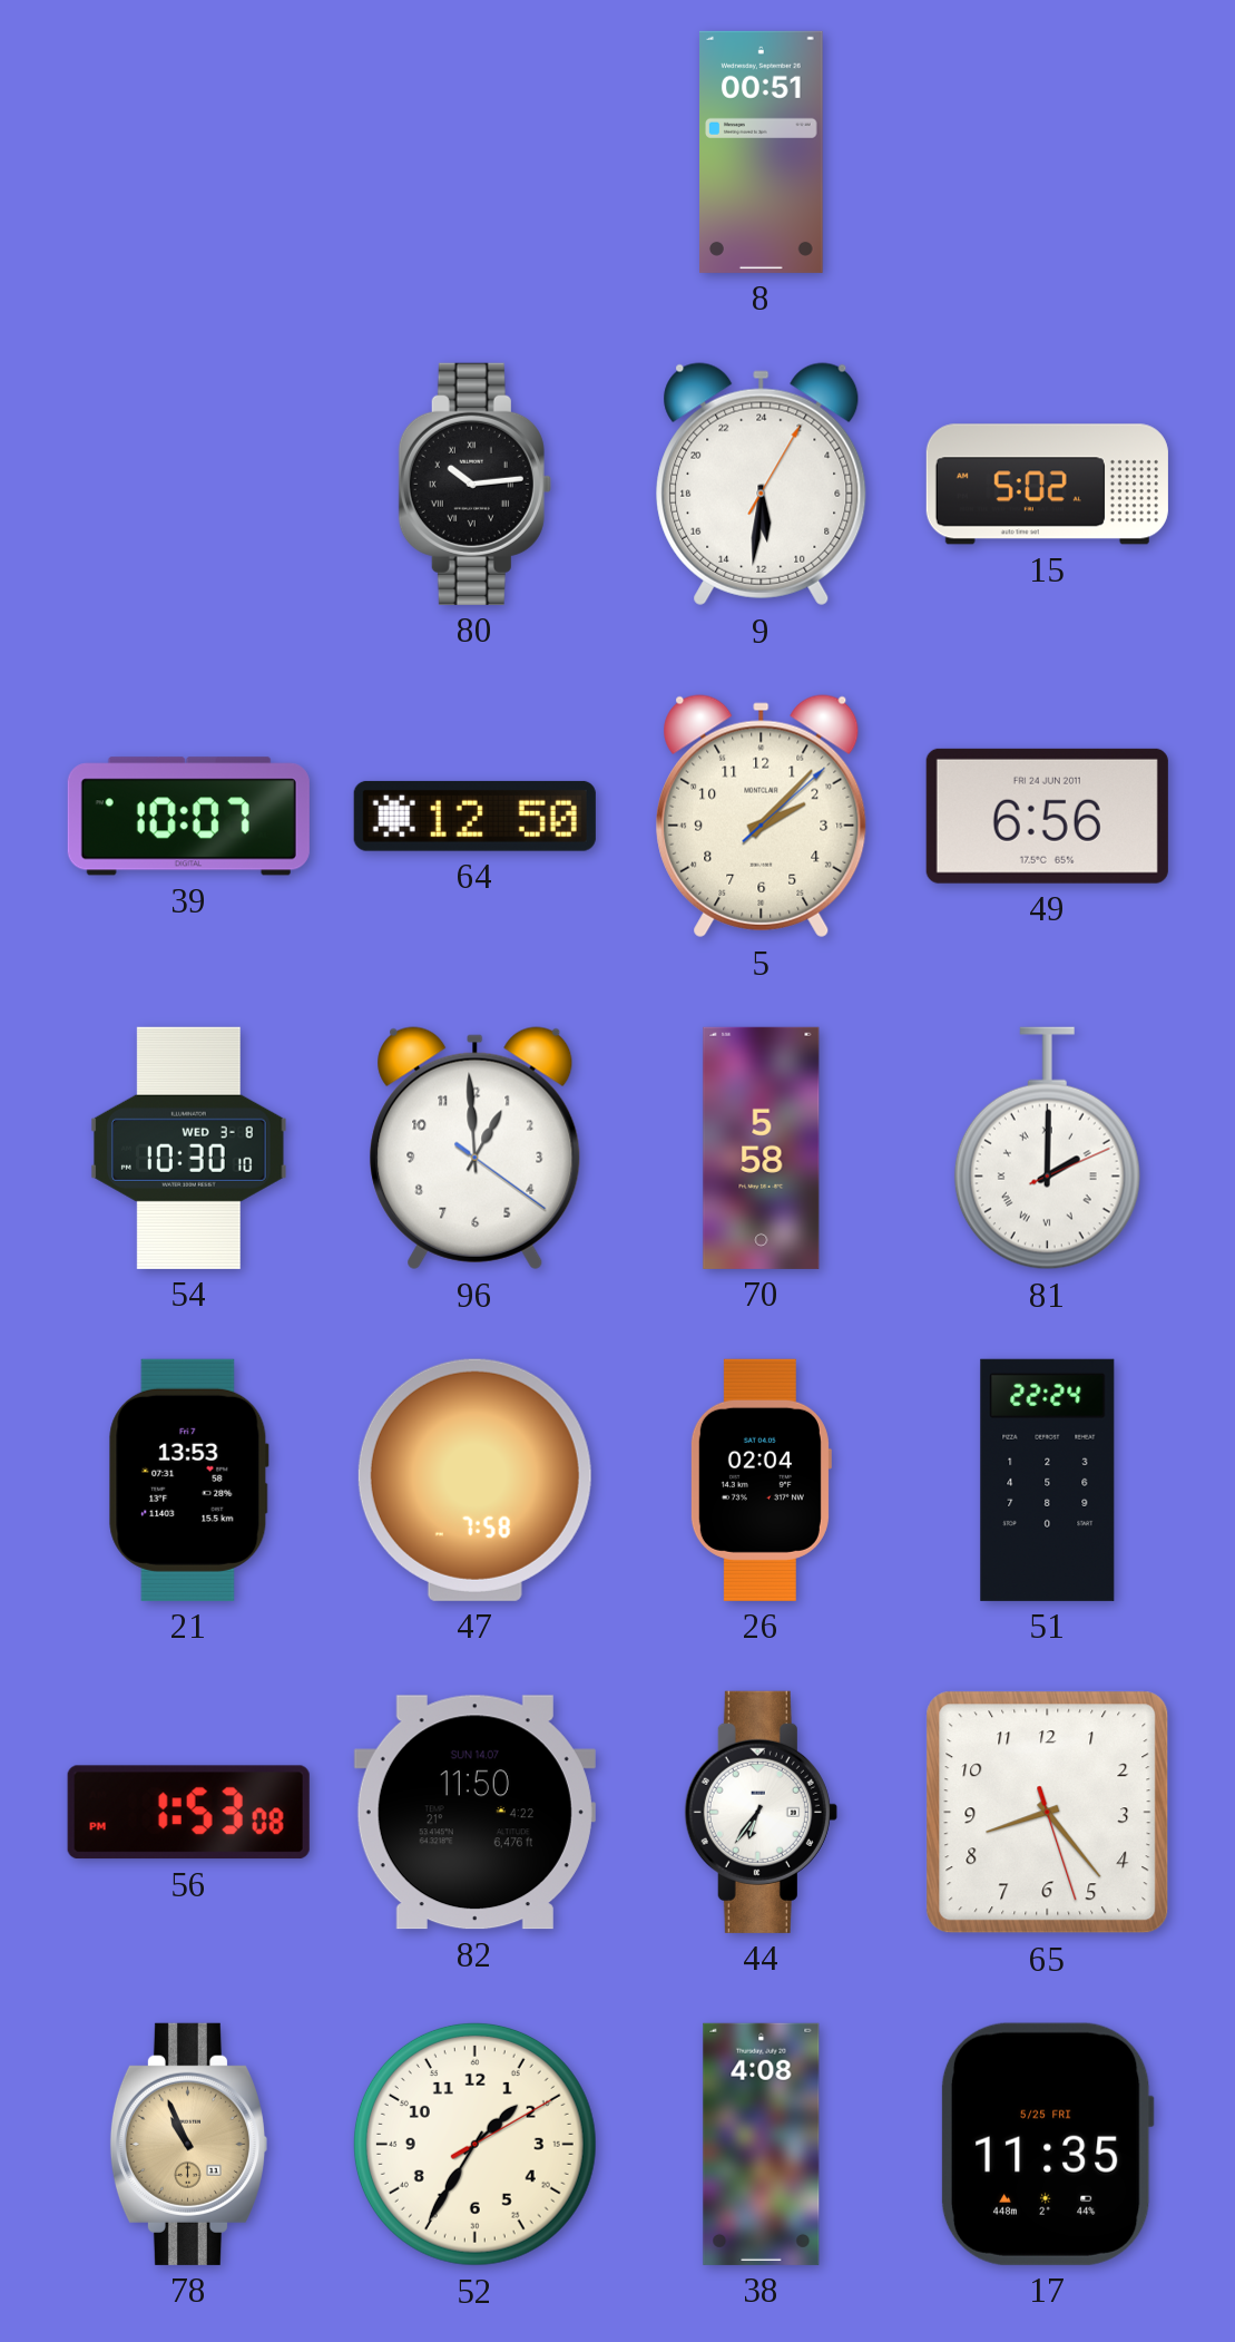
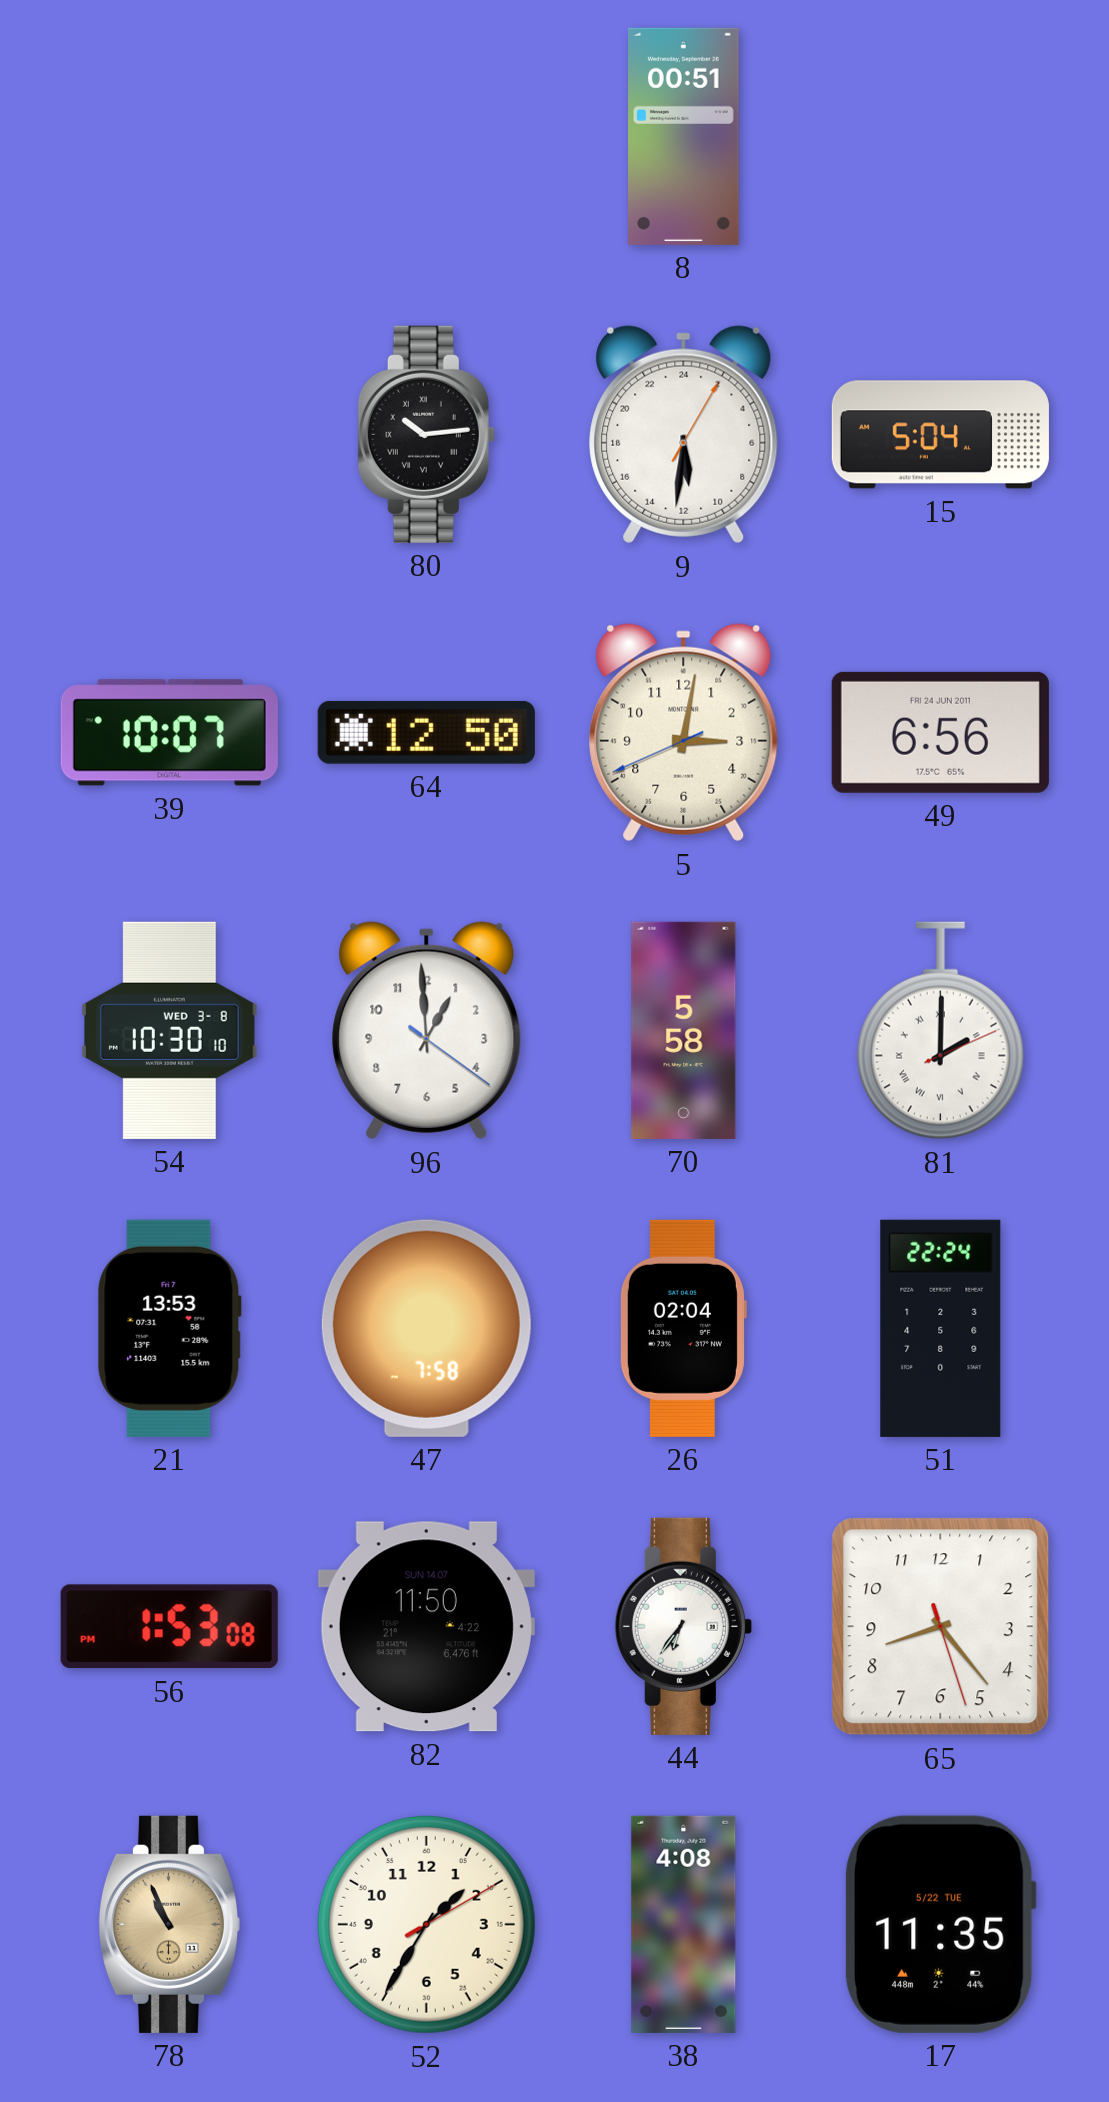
15: 5:02 -> 5:04 (940, 435)
5: 2:07 -> 3:01 (684, 733)
17 date: 5/25 FRI -> 5/22 TUE (940, 1924)
